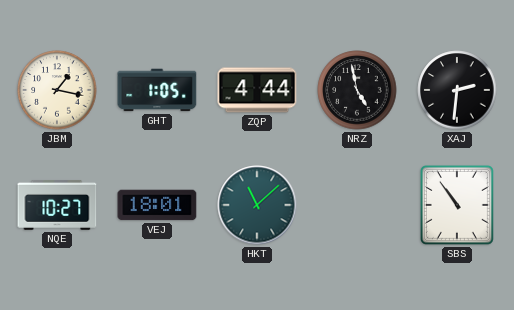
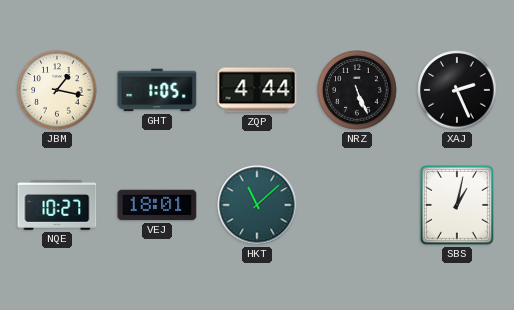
NRZ: 4:58 -> 5:26 (357, 90)
XAJ: 2:31 -> 2:26 (457, 90)
SBS: 10:54 -> 1:02 (457, 205)
